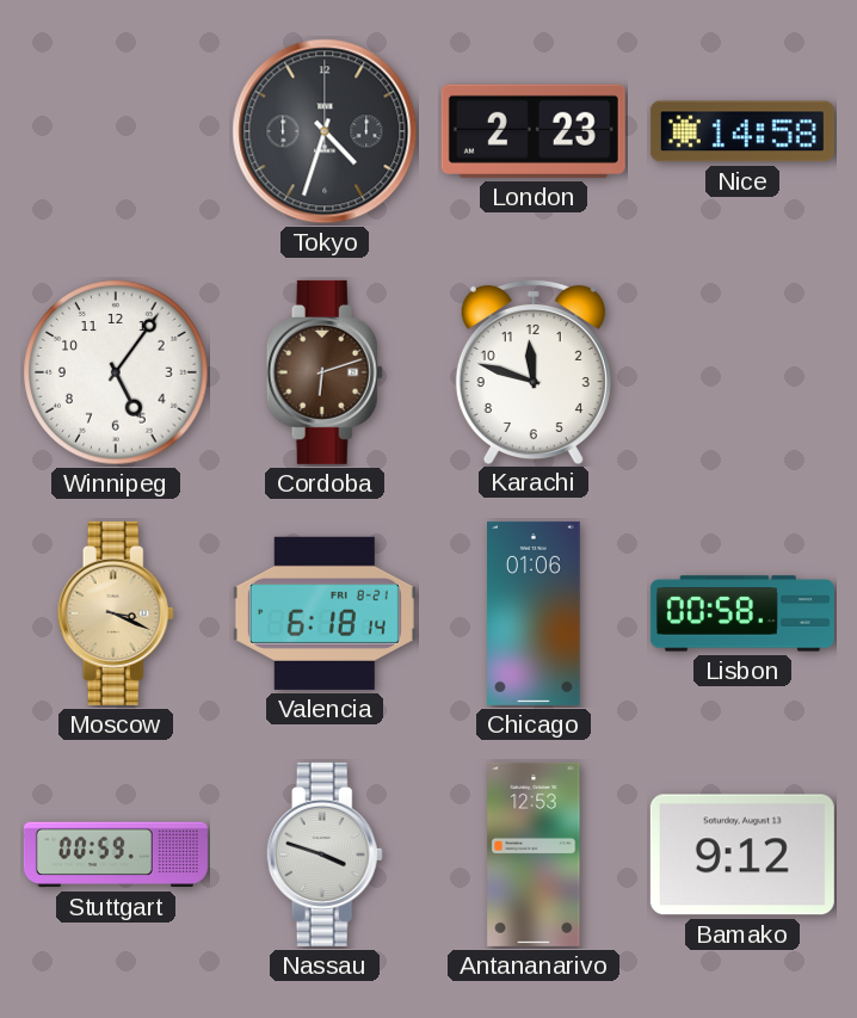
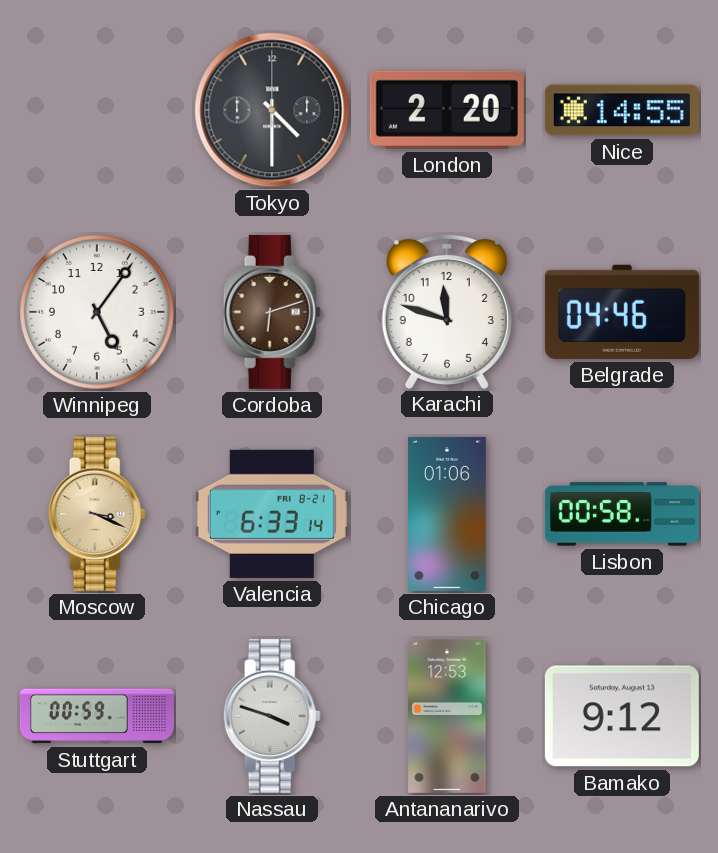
Tokyo: 4:33 -> 4:30 (272, 110)
London: 2:23 -> 2:20 (447, 110)
Nice: 14:58 -> 14:55 (622, 110)
Belgrade: none -> 04:46 (622, 312)
Valencia: 6:18 -> 6:33 (272, 514)
